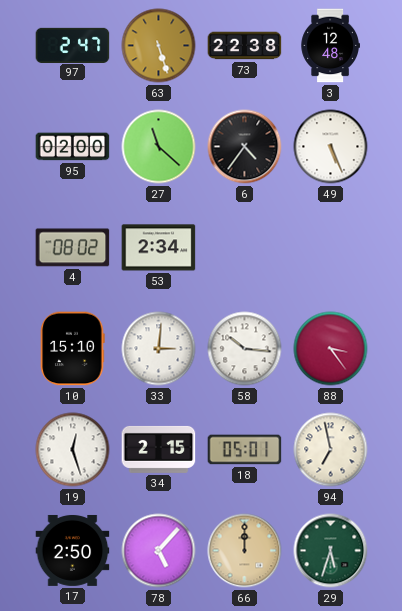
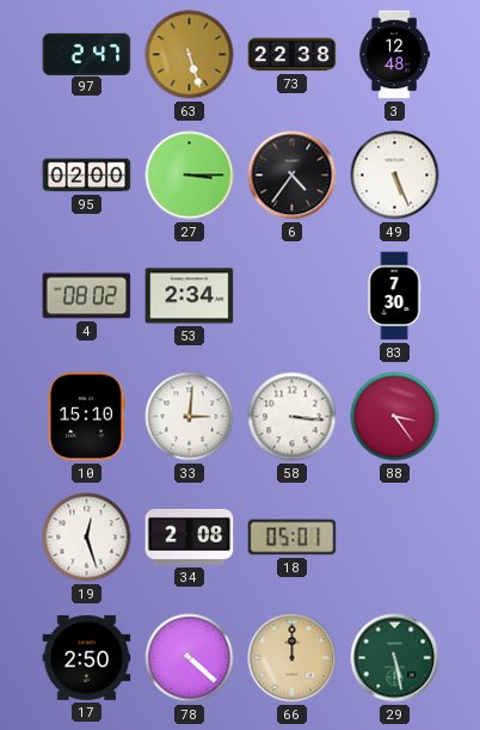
27: 11:22 -> 3:15 (190, 176)
83: none -> 7:30 (394, 296)
58: 10:16 -> 3:16 (293, 417)
34: 2:15 -> 2:08 (190, 536)
94: 6:58 -> none (331, 450)
78: 5:07 -> 4:22 (190, 658)
29: 5:33 -> 5:28 (395, 658)
